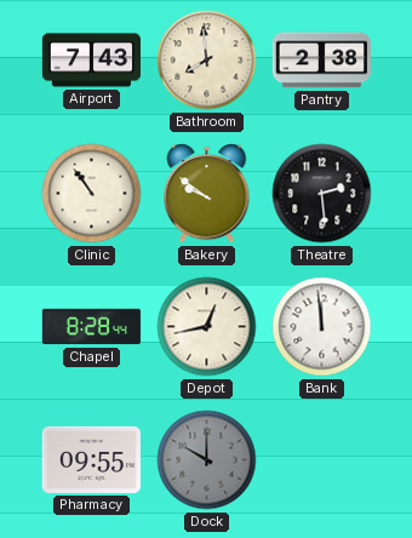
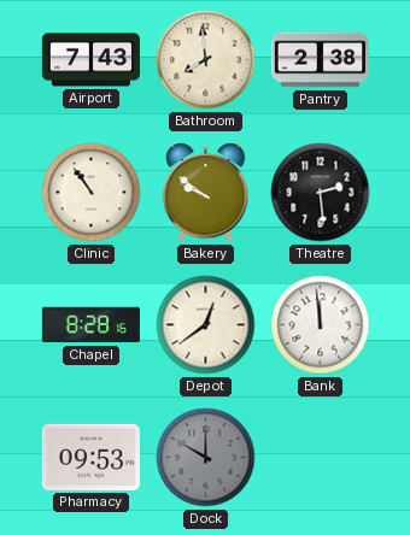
Chapel: 8:28:44 -> 8:28:16 (90, 325)
Depot: 12:43 -> 12:39 (206, 325)
Pharmacy: 09:55 -> 09:53 (90, 457)
